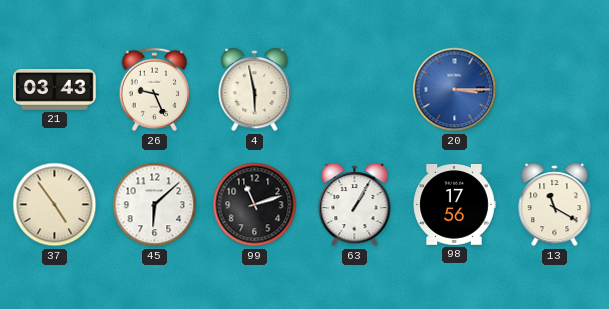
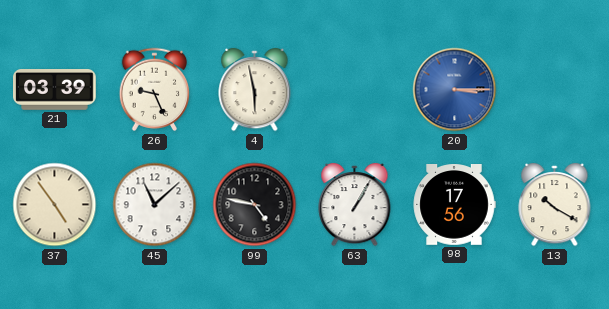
21: 03:43 -> 03:39 (55, 90)
45: 6:08 -> 11:08 (155, 205)
99: 11:12 -> 4:47 (255, 205)
13: 11:20 -> 10:20 (555, 205)
